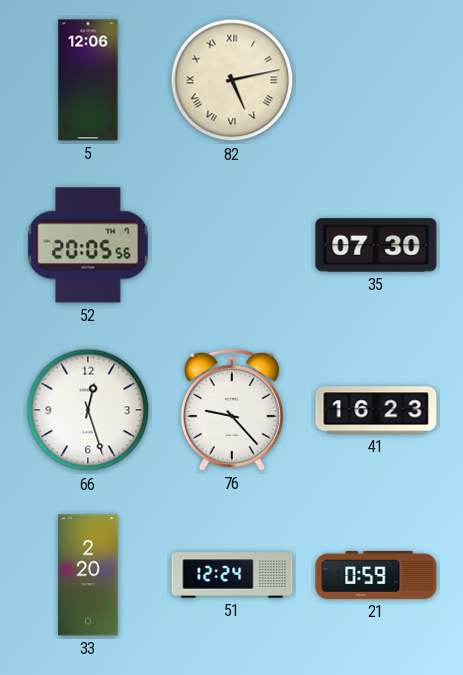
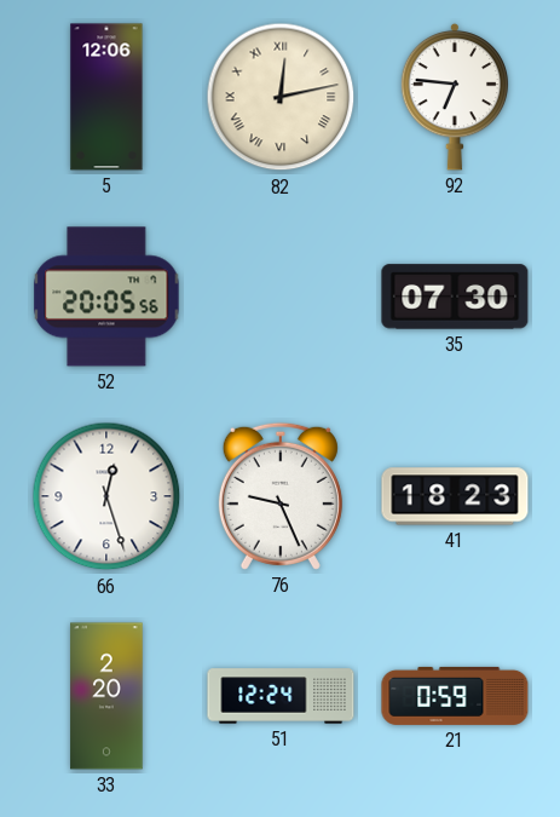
82: 5:13 -> 12:13 (281, 97)
92: none -> 6:46 (455, 97)
76: 9:23 -> 9:26 (281, 496)
41: 16:23 -> 18:23 (455, 496)
